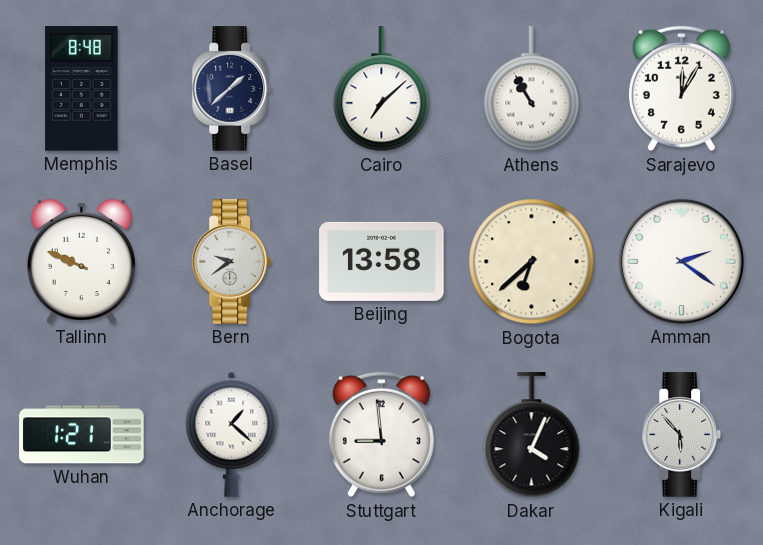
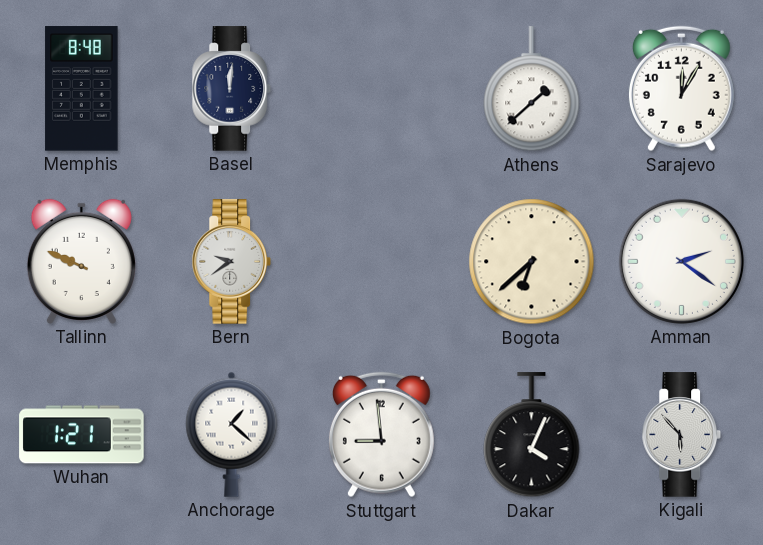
Basel: 1:38 -> 12:01 (232, 89)
Cairo: 7:08 -> none (382, 89)
Athens: 10:55 -> 1:38 (532, 89)
Beijing: 13:58 -> none (382, 261)
